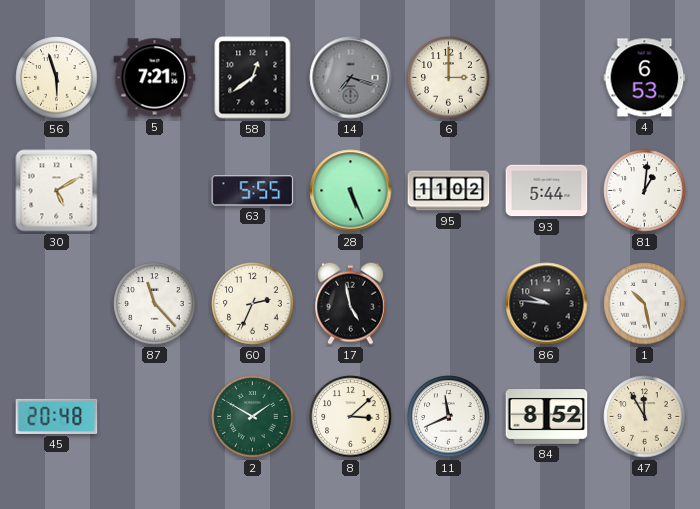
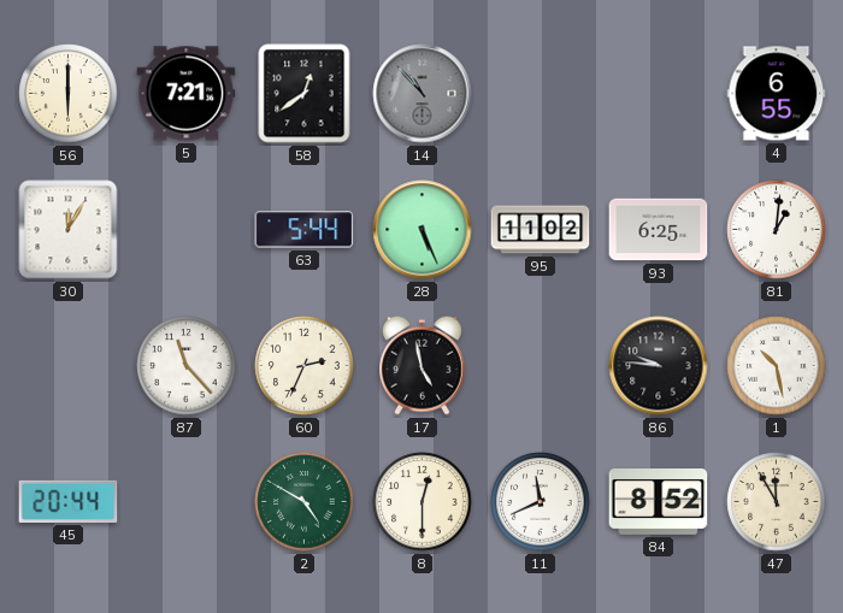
56: 5:57 -> 6:00 (69, 94)
14: 7:18 -> 10:53 (423, 94)
6: 3:00 -> none (449, 78)
4: 6:53 -> 6:55 (777, 94)
30: 5:10 -> 12:05 (69, 230)
63: 5:55 -> 5:44 (305, 230)
93: 5:44 -> 6:25 (659, 230)
45: 20:48 -> 20:44 (69, 501)
2: 1:50 -> 4:50 (305, 502)
8: 3:08 -> 12:30 (423, 502)
